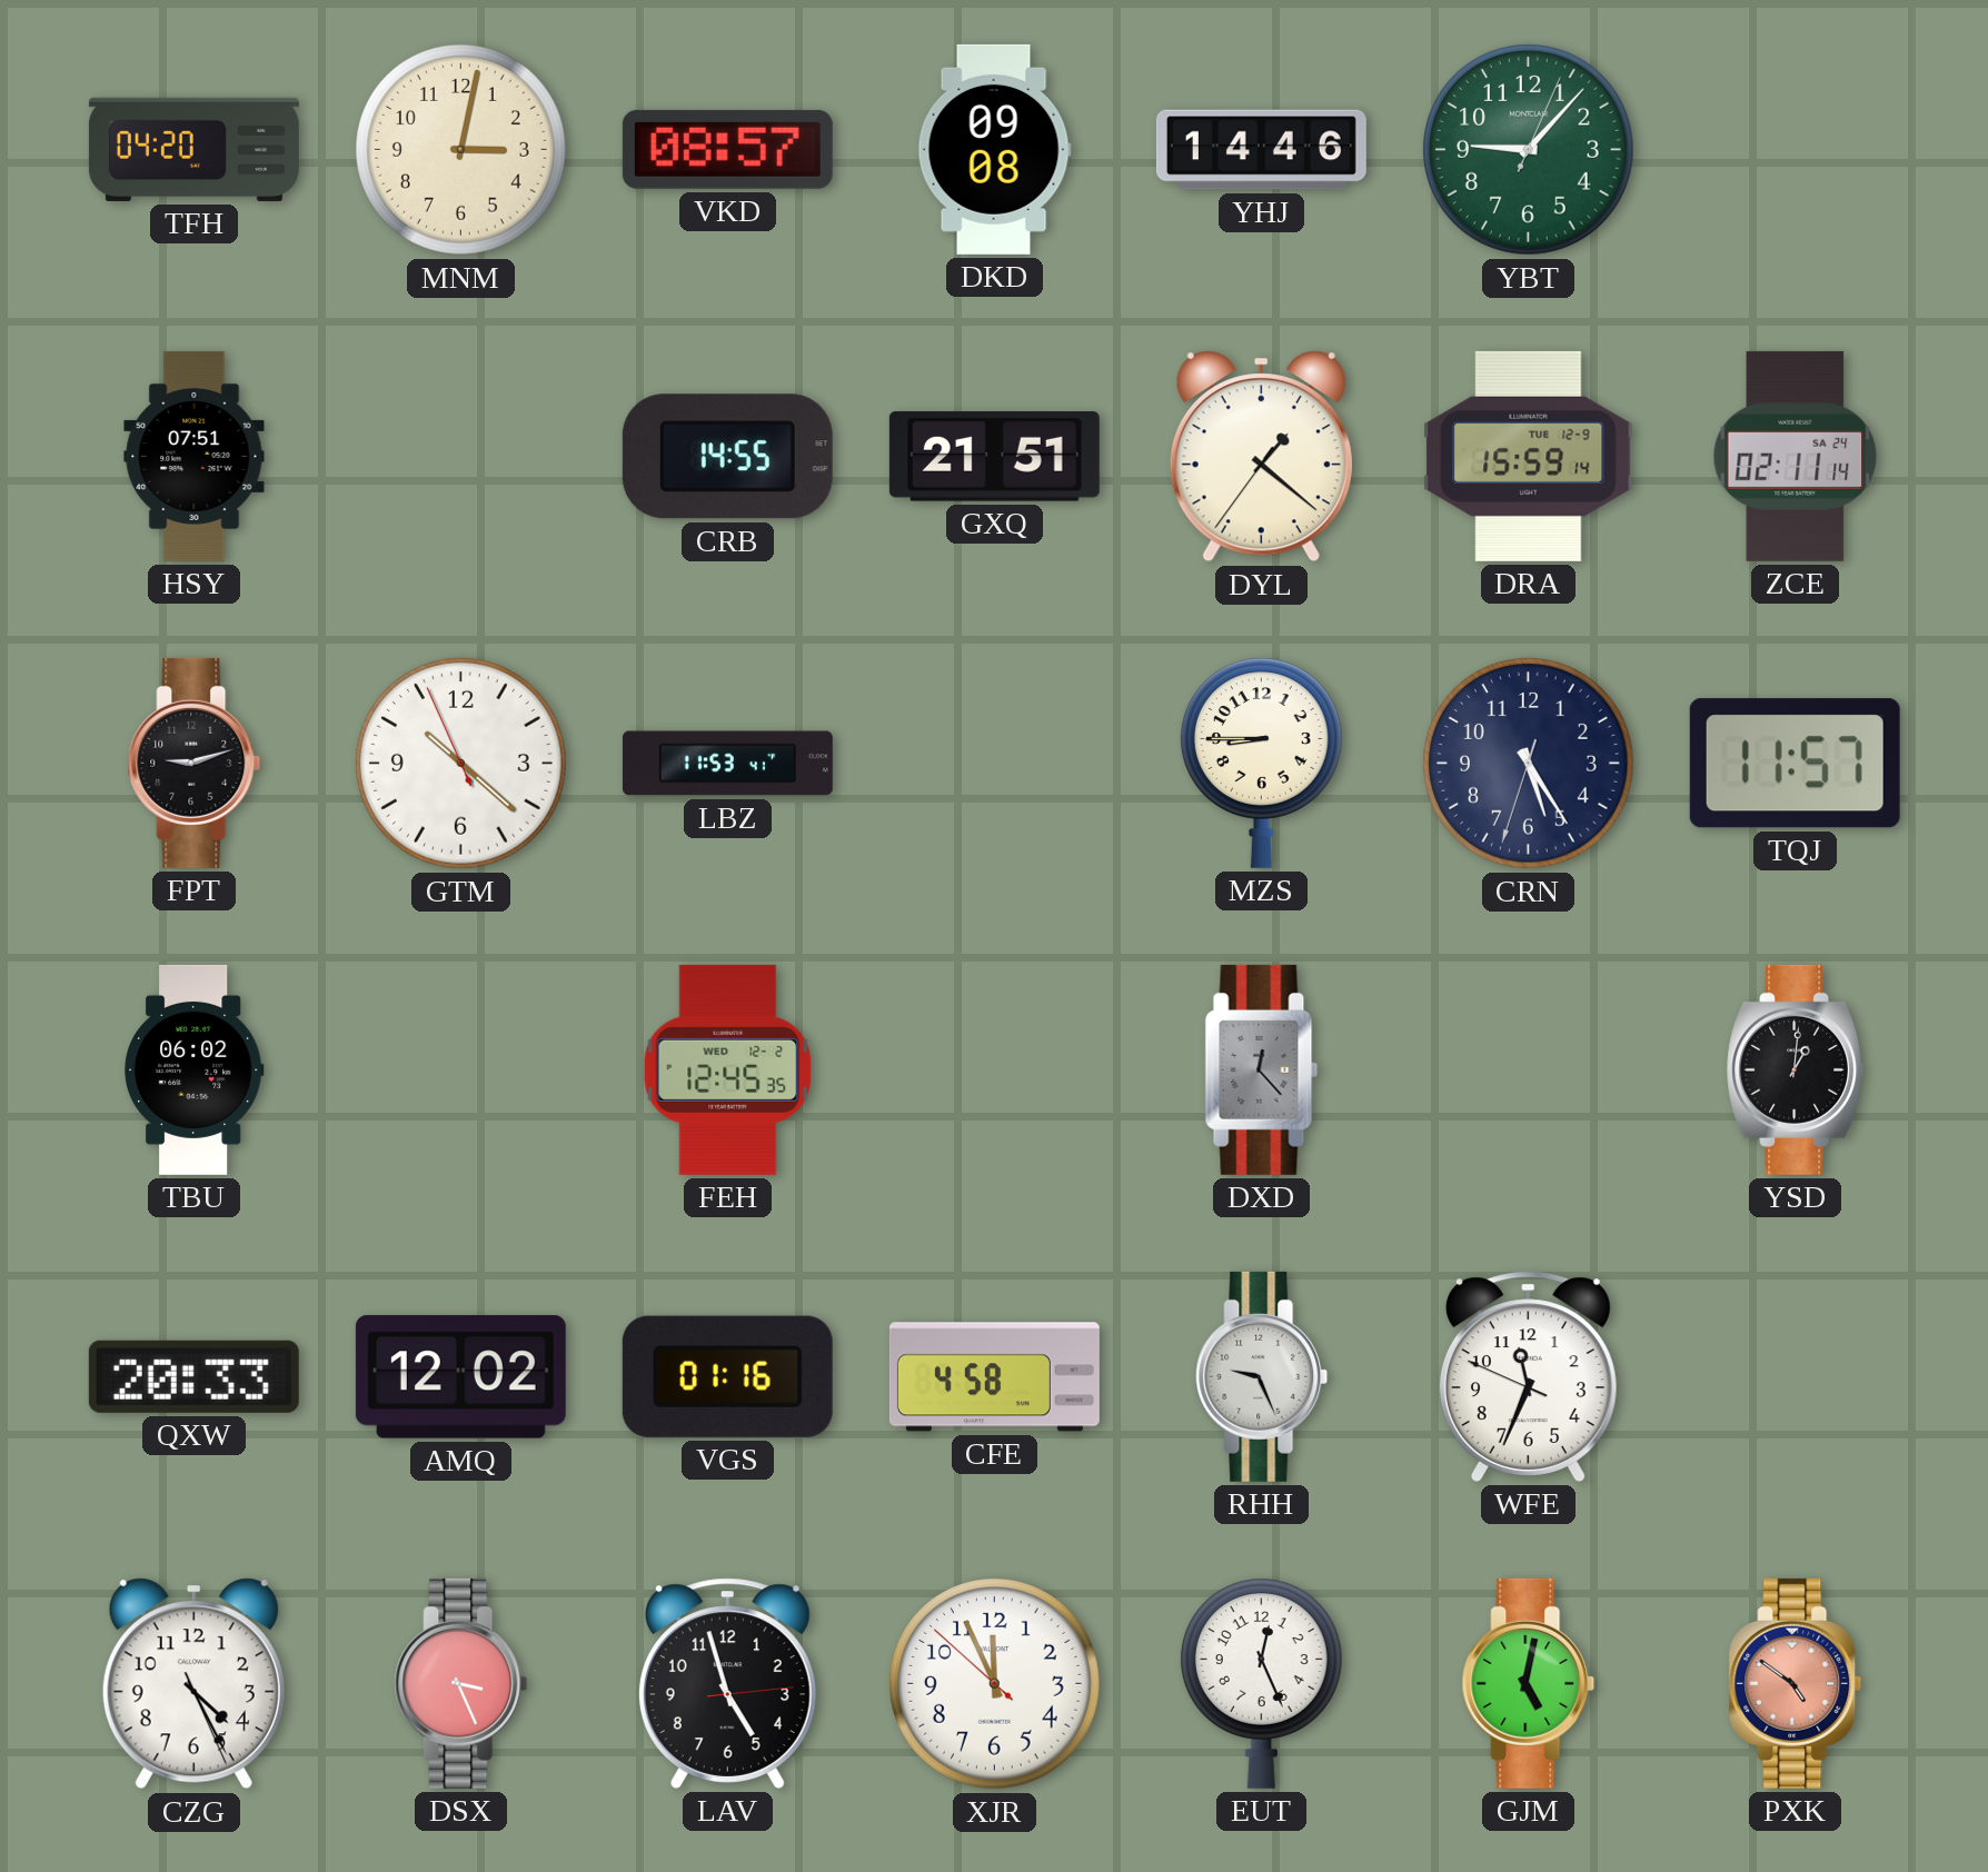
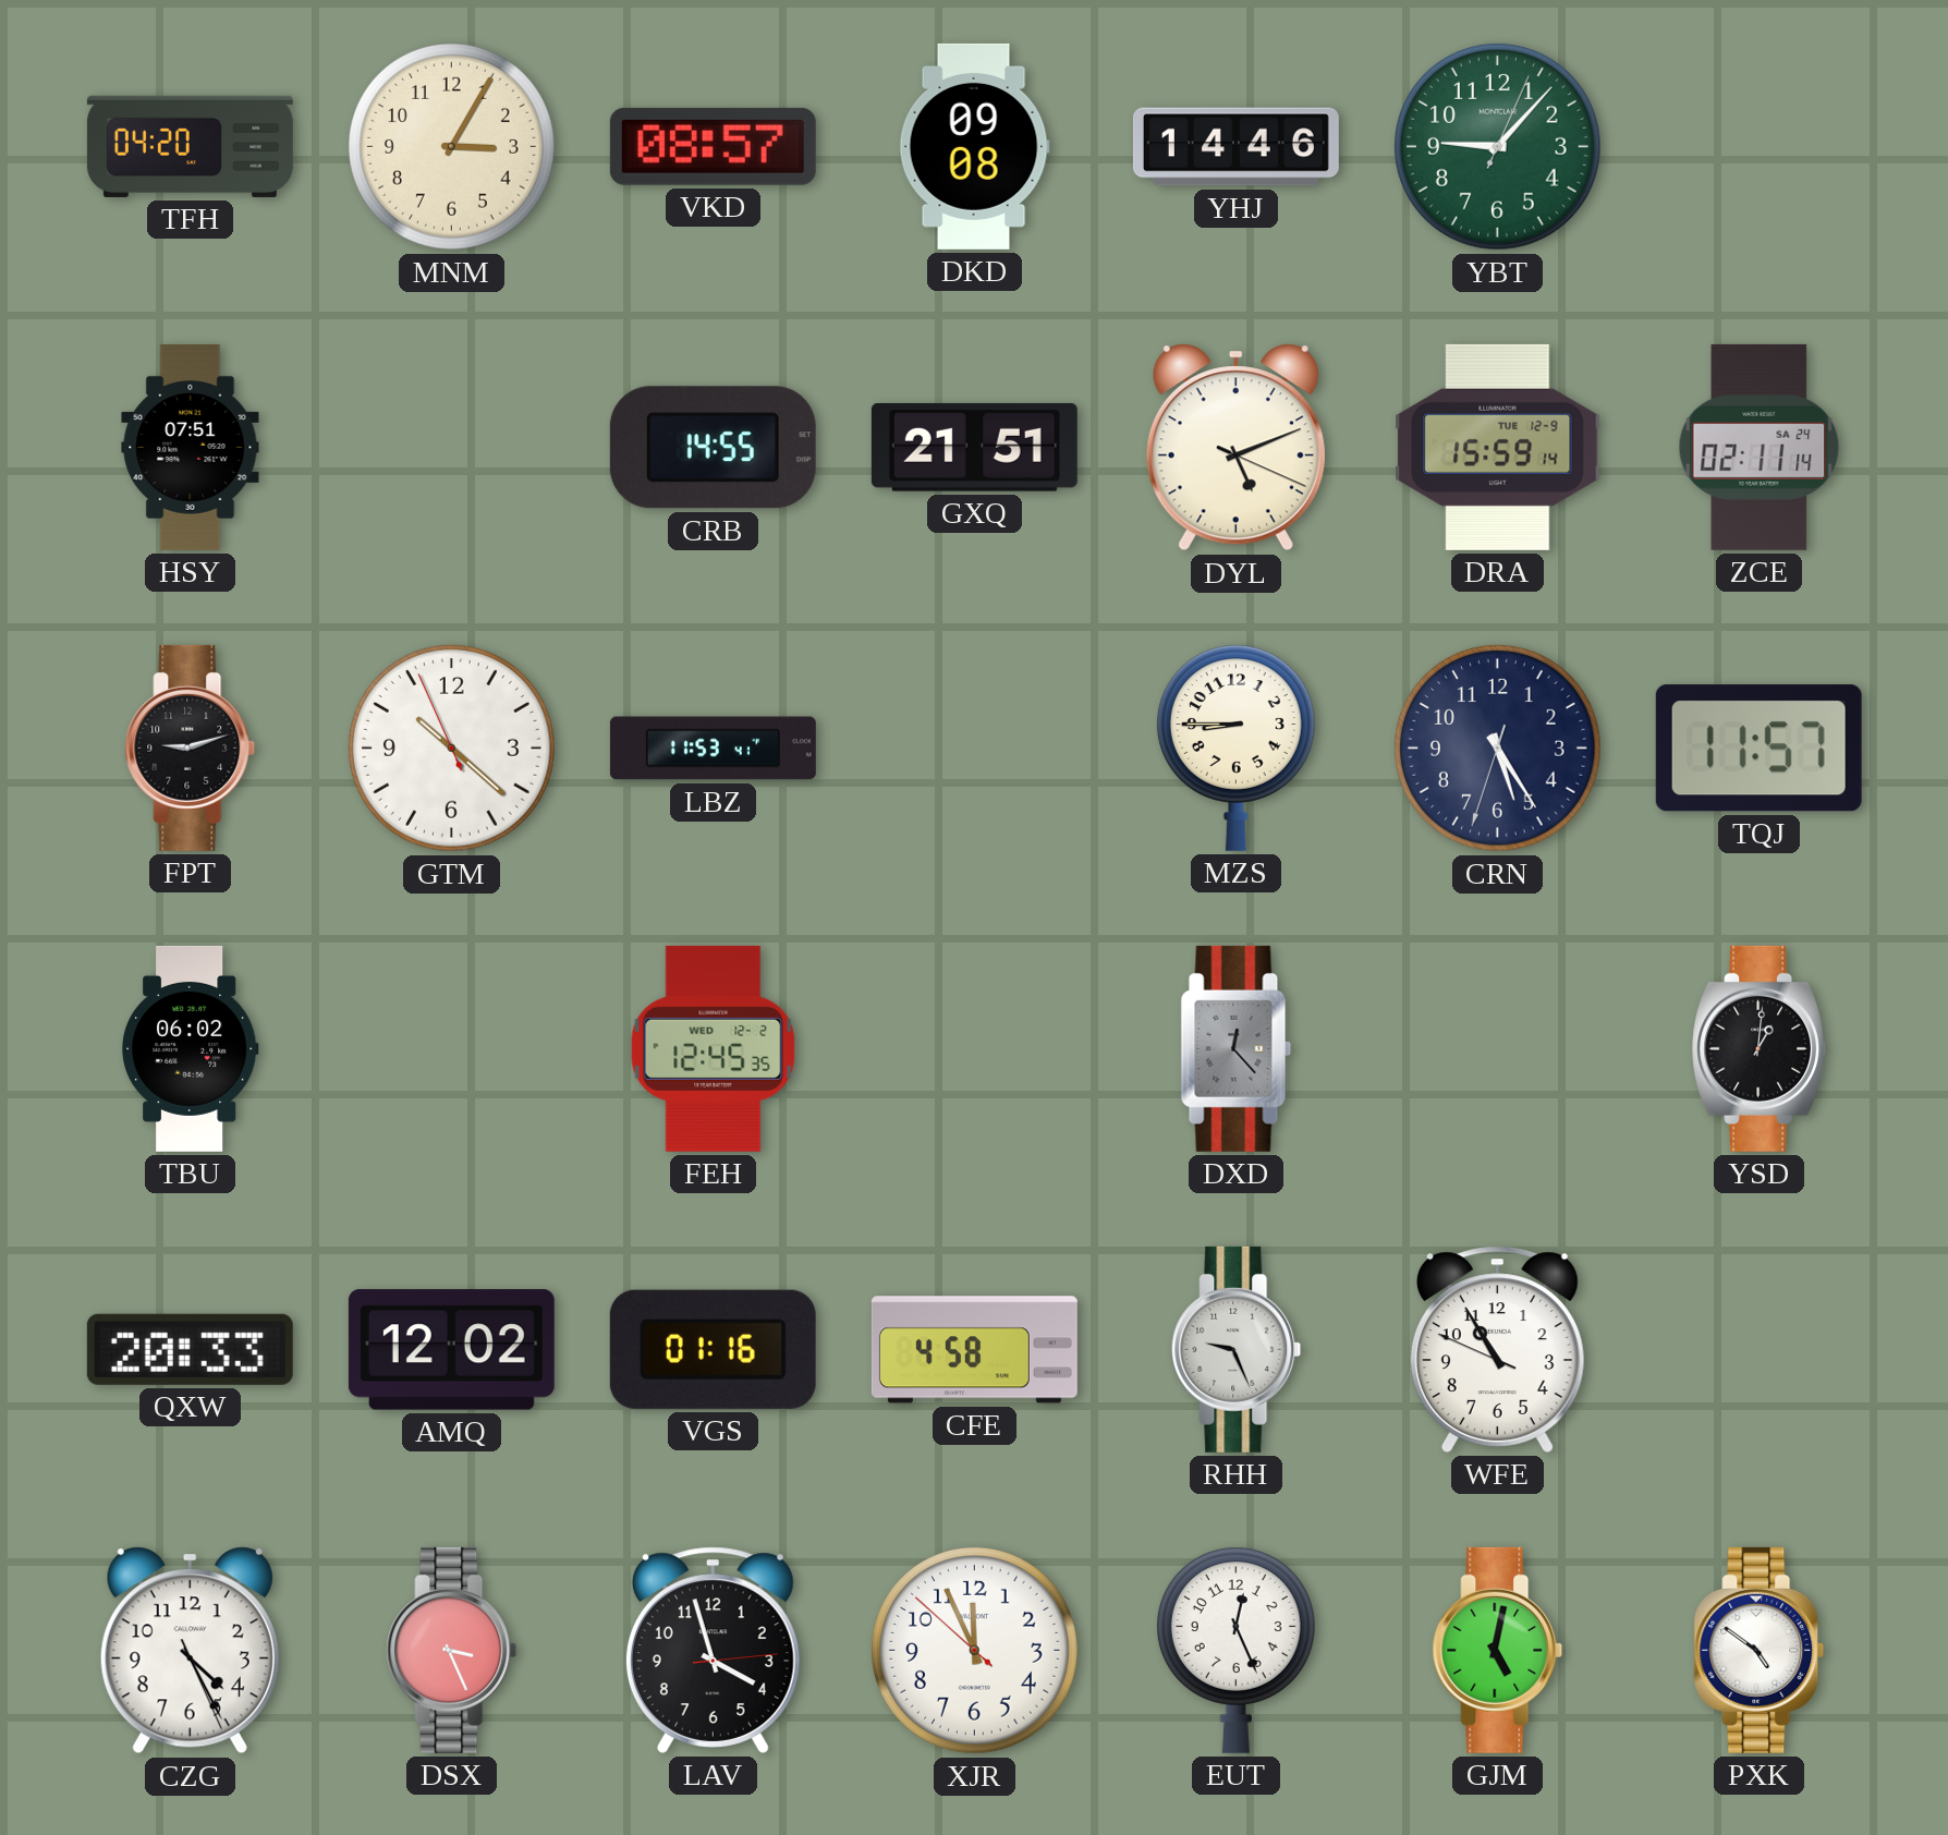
MNM: 3:02 -> 3:05 (452, 147)
DYL: 1:21 -> 5:11 (1235, 448)
WFE: 11:33 -> 10:54 (1497, 1349)
LAV: 4:57 -> 3:57 (713, 1650)
PXK dial: salmon -> white (1760, 1650)
